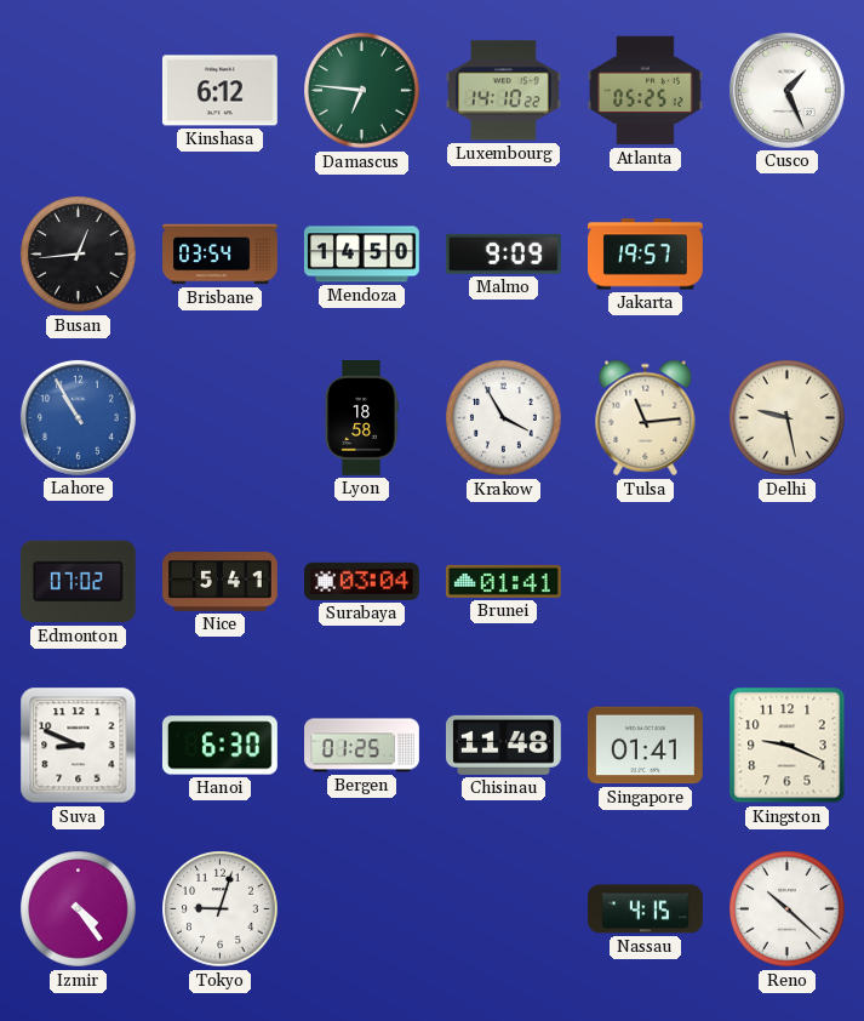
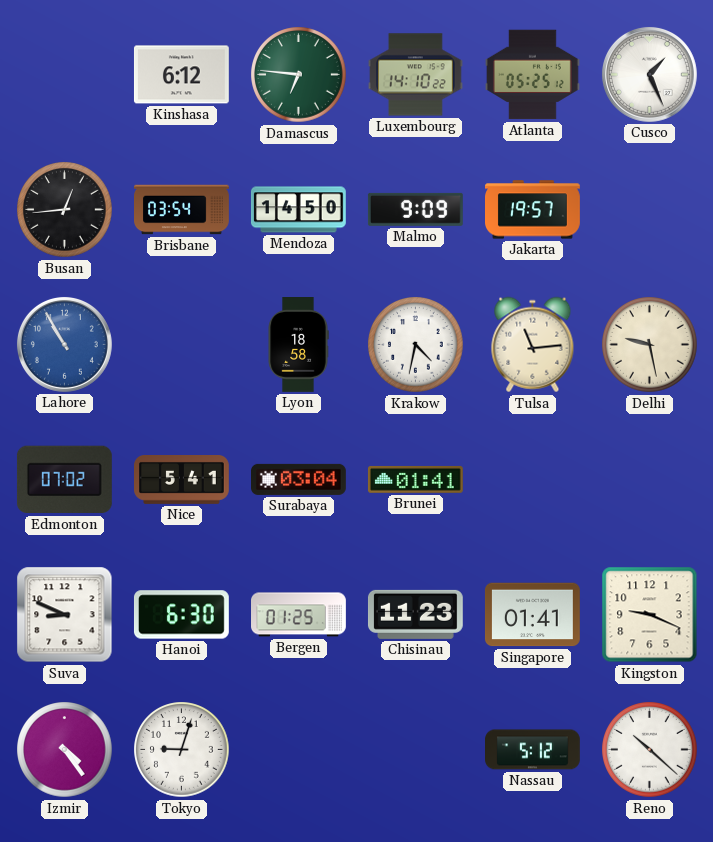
Krakow: 3:55 -> 4:32 (416, 345)
Chisinau: 11:48 -> 11:23 (415, 614)
Nassau: 4:15 -> 5:12 (533, 750)
